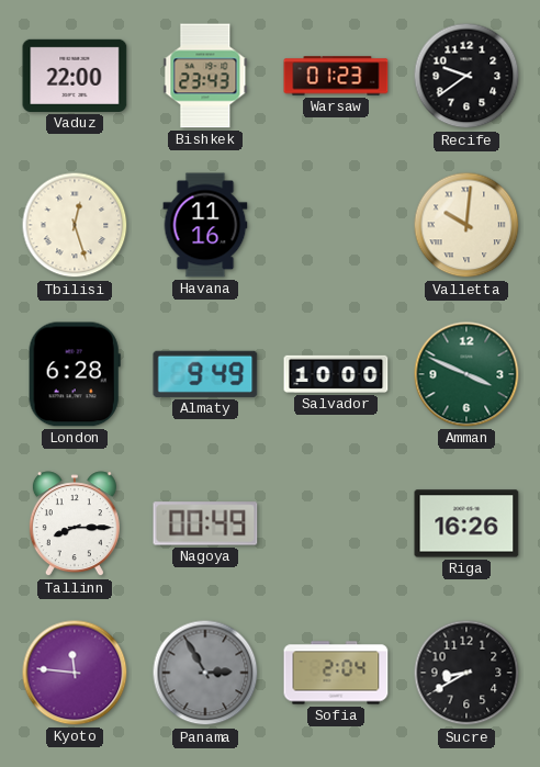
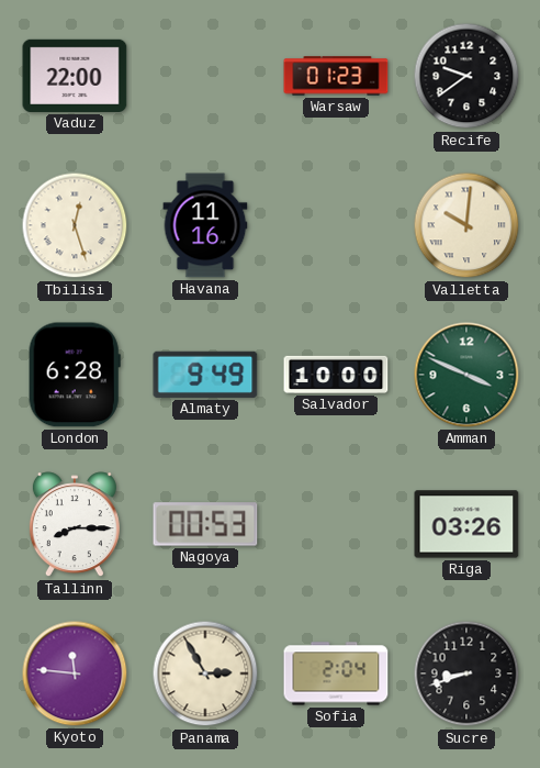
Bishkek: 23:43 -> none (205, 76)
Nagoya: 00:49 -> 00:53 (205, 524)
Riga: 16:26 -> 03:26 (466, 524)
Panama dial: grey -> cream (205, 674)
Sucre: 8:40 -> 8:42 (466, 674)
